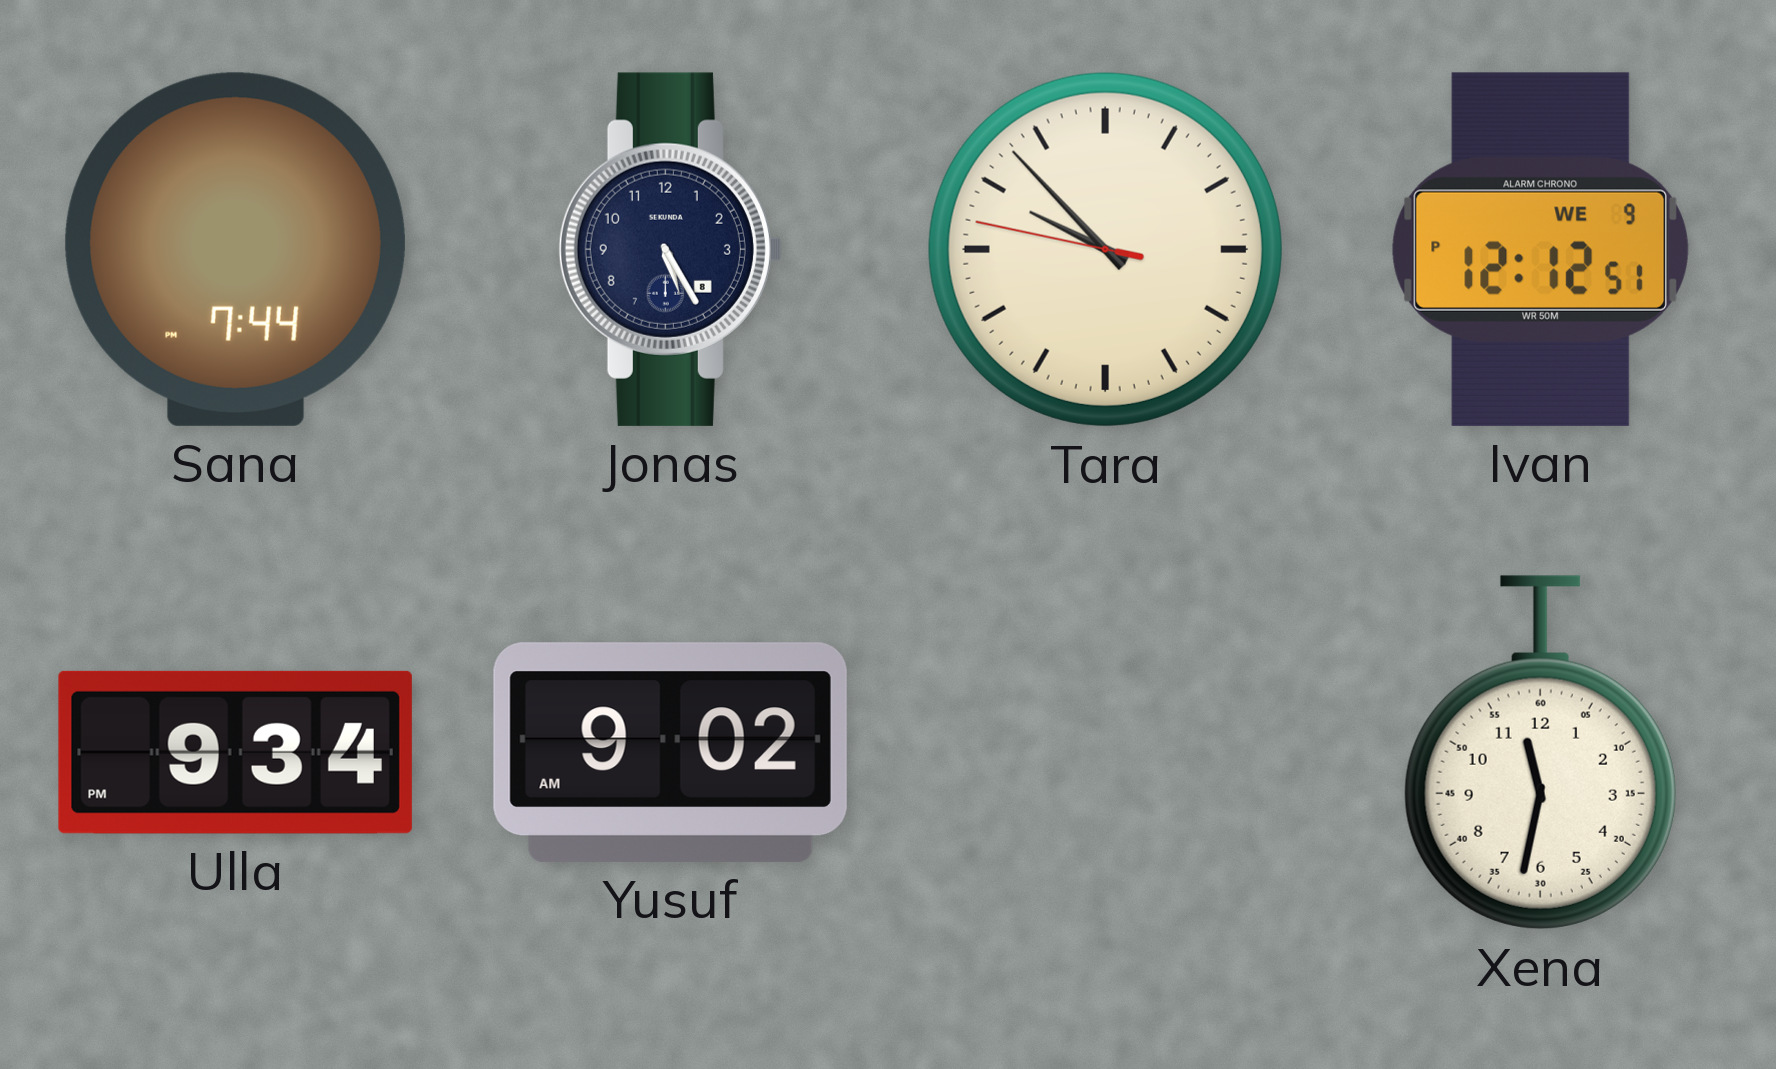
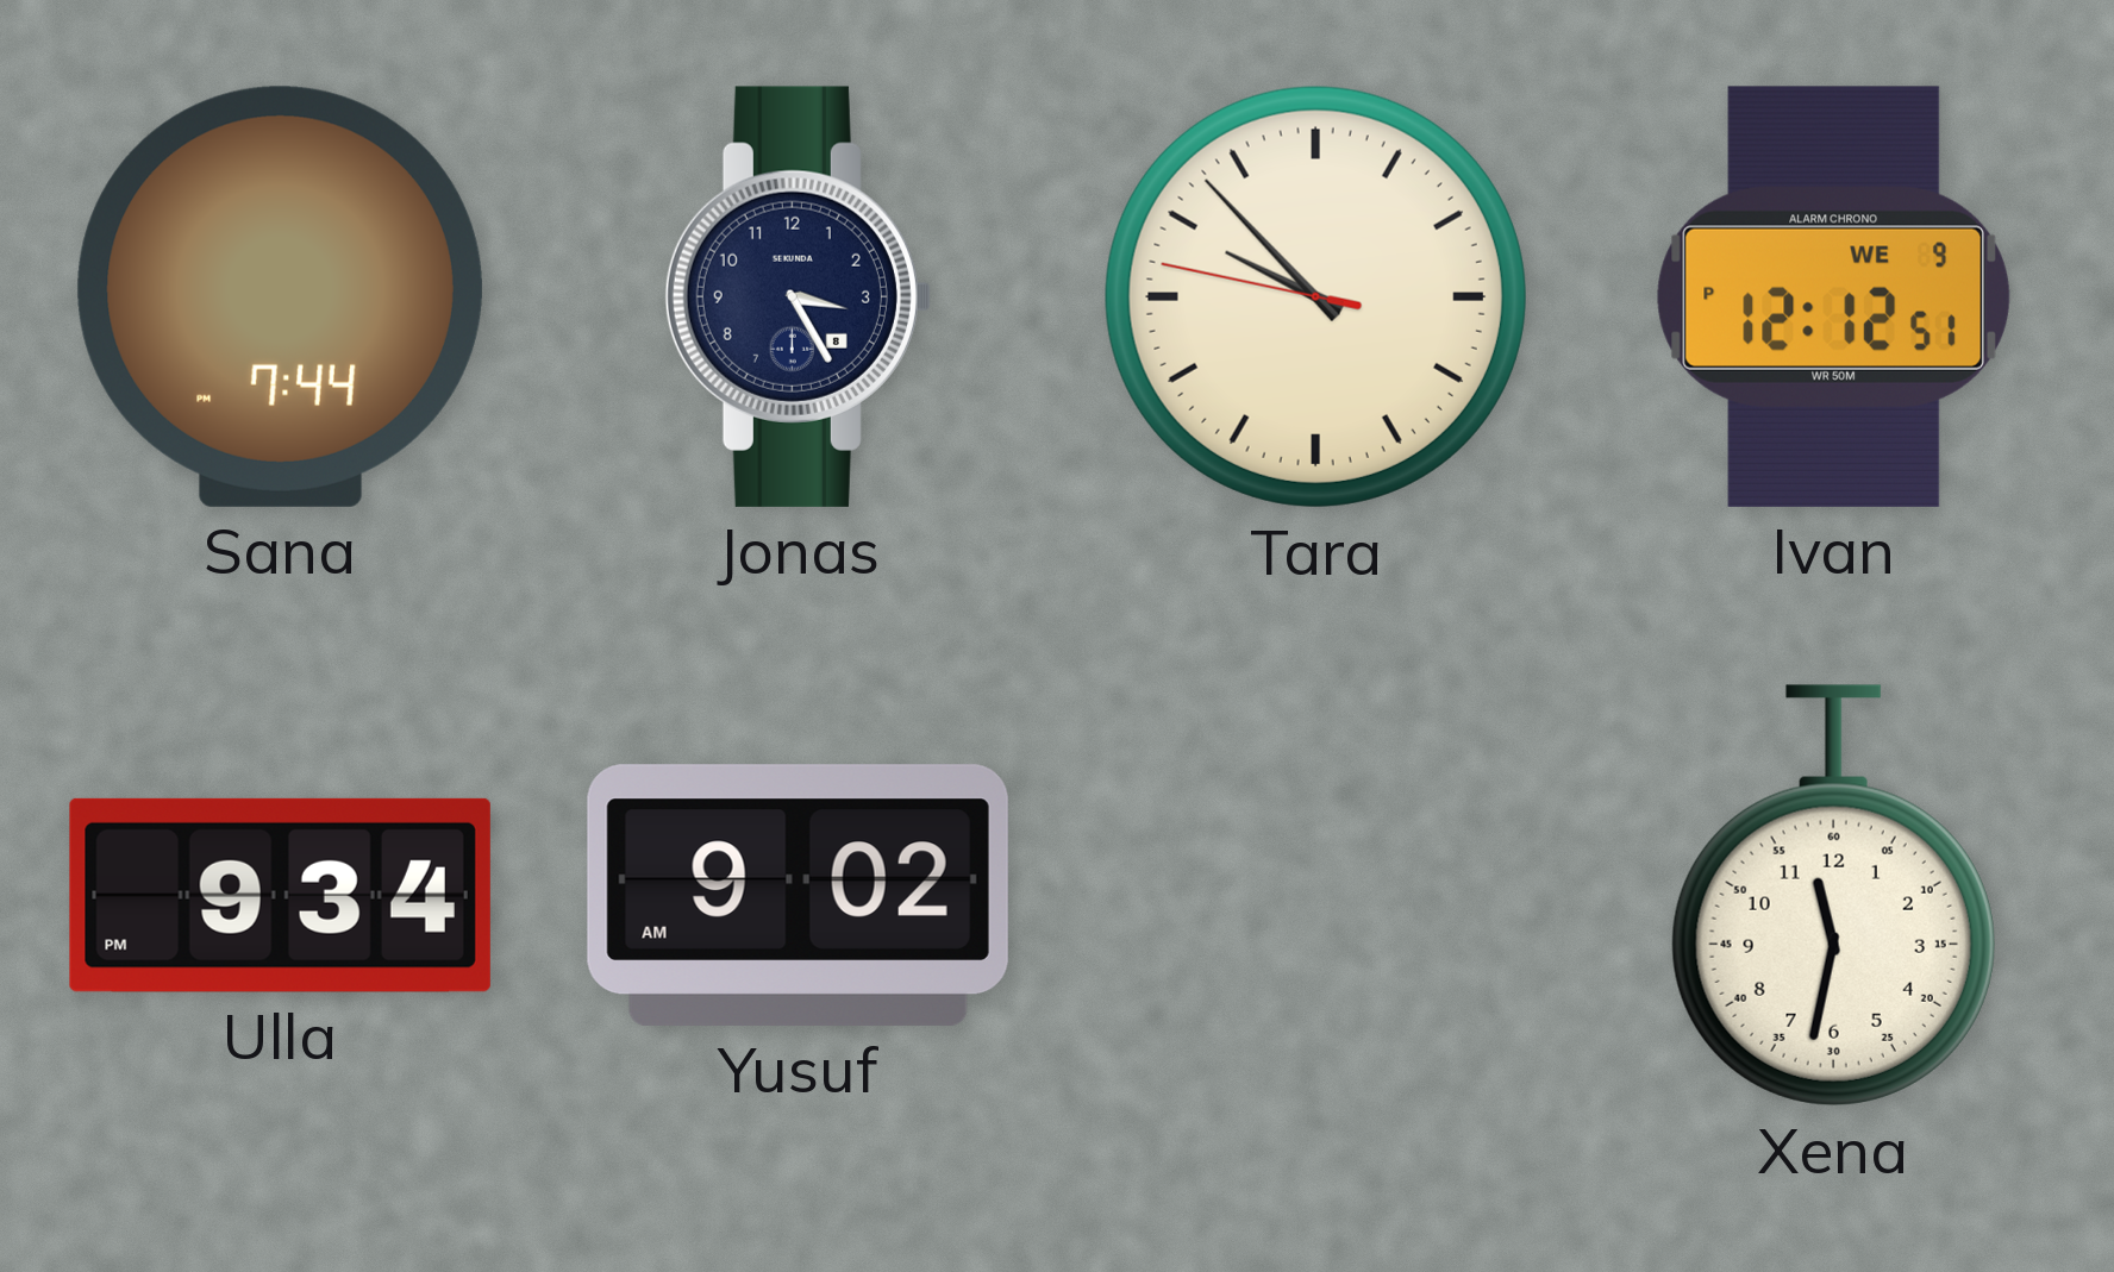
Jonas: 5:25 -> 3:25 (798, 296)
